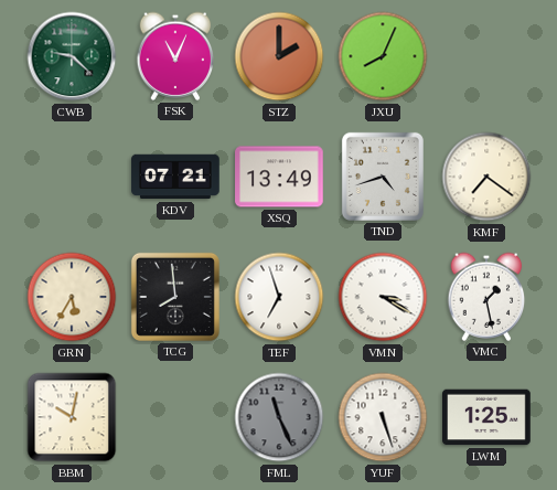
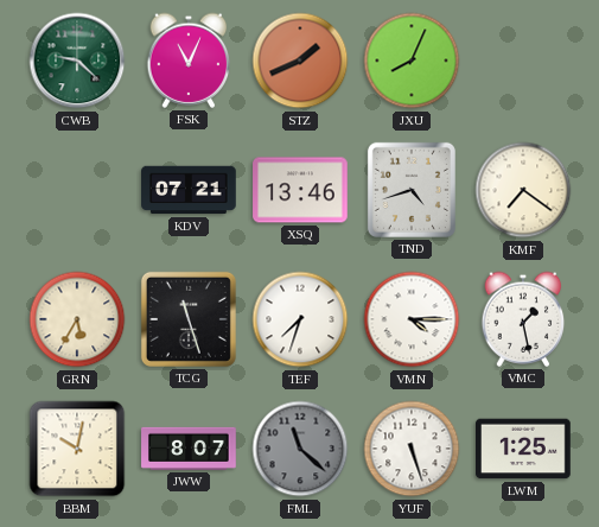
STZ: 2:00 -> 1:41 (300, 61)
XSQ: 13:49 -> 13:46 (300, 190)
TCG: 7:59 -> 11:27 (189, 319)
TEF: 6:57 -> 7:33 (300, 319)
VMN: 3:20 -> 4:15 (412, 319)
JWW: none -> 8:07 (189, 449)
FML: 11:26 -> 11:22 (300, 449)
